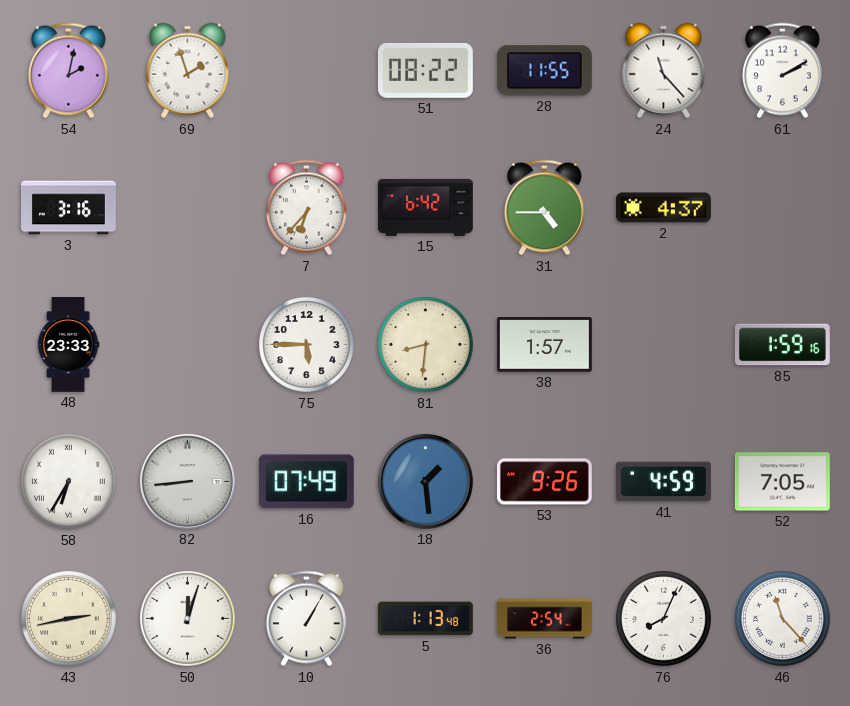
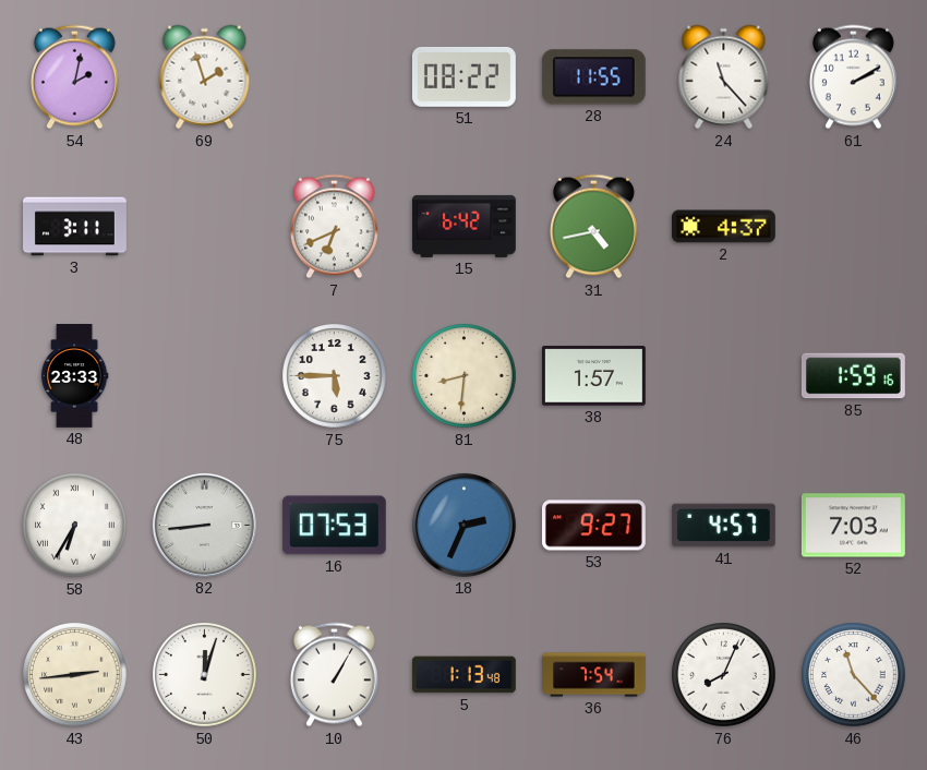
3: 3:16 -> 3:11 (75, 227)
7: 6:37 -> 6:41 (334, 227)
31: 4:45 -> 4:43 (593, 227)
16: 07:49 -> 07:53 (334, 526)
18: 1:29 -> 2:34 (463, 525)
53: 9:26 -> 9:27 (593, 526)
41: 4:59 -> 4:57 (723, 526)
52: 7:05 -> 7:03 (853, 526)
43: 2:43 -> 2:44 (75, 675)
36: 2:54 -> 7:54 (594, 675)
